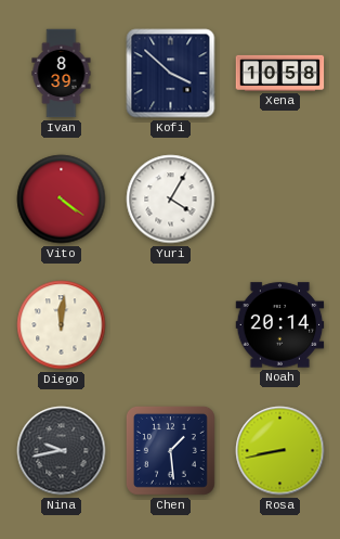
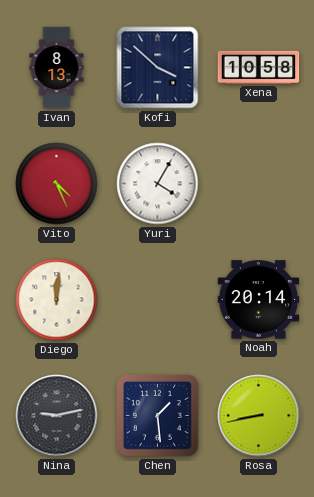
Ivan: 8:39 -> 8:13 (57, 68)
Vito: 4:21 -> 4:26 (57, 184)
Nina: 9:43 -> 9:13 (57, 416)
